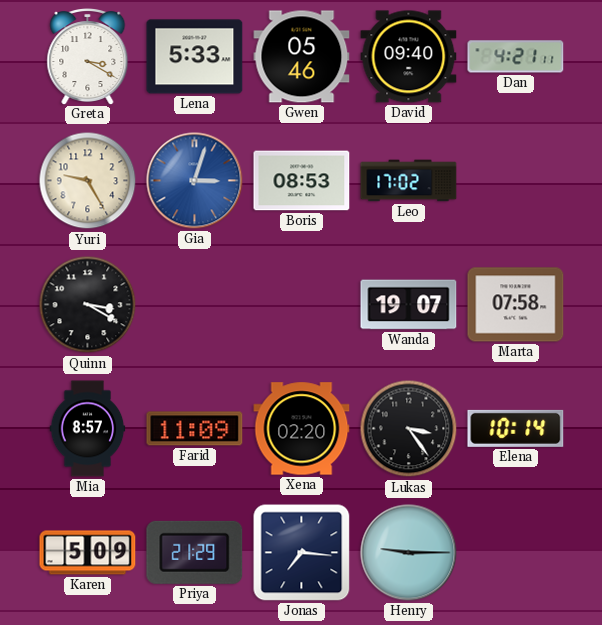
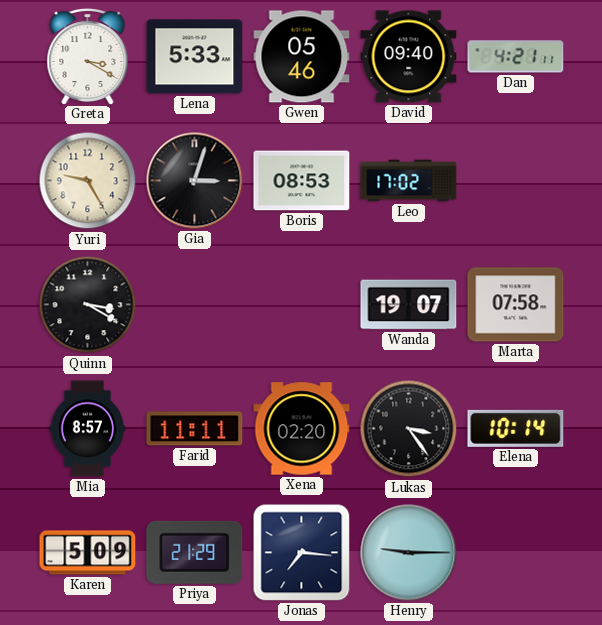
Gia dial: blue -> black (195, 181)
Farid: 11:09 -> 11:11 (195, 429)
